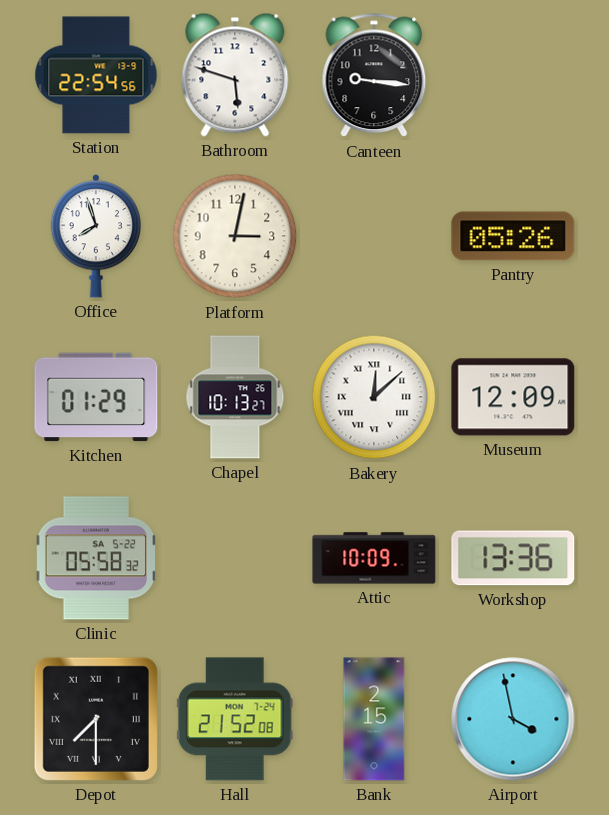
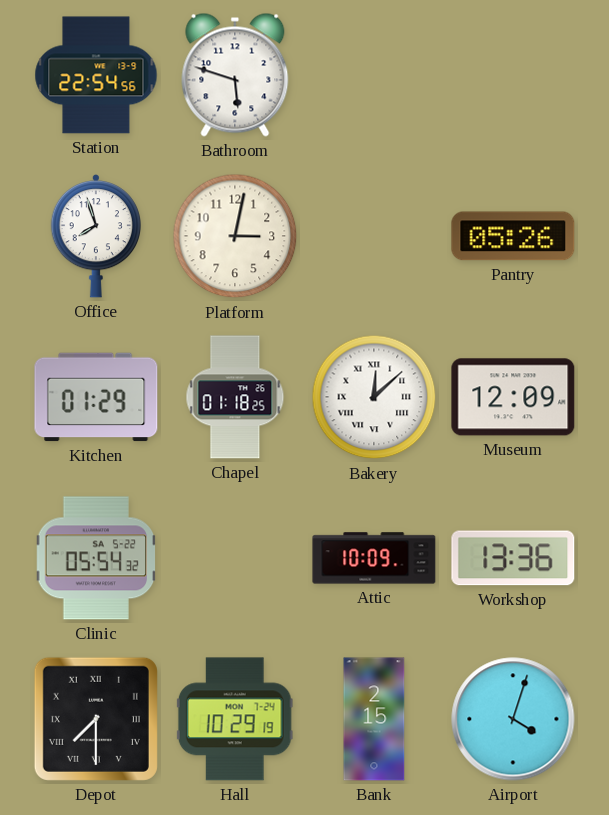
Canteen: 9:16 -> none (374, 75)
Chapel: 10:13 -> 01:18 (235, 397)
Clinic: 05:58 -> 05:54 (96, 558)
Hall: 21:52 -> 10:29 (235, 719)
Airport: 3:58 -> 4:03 (513, 719)
